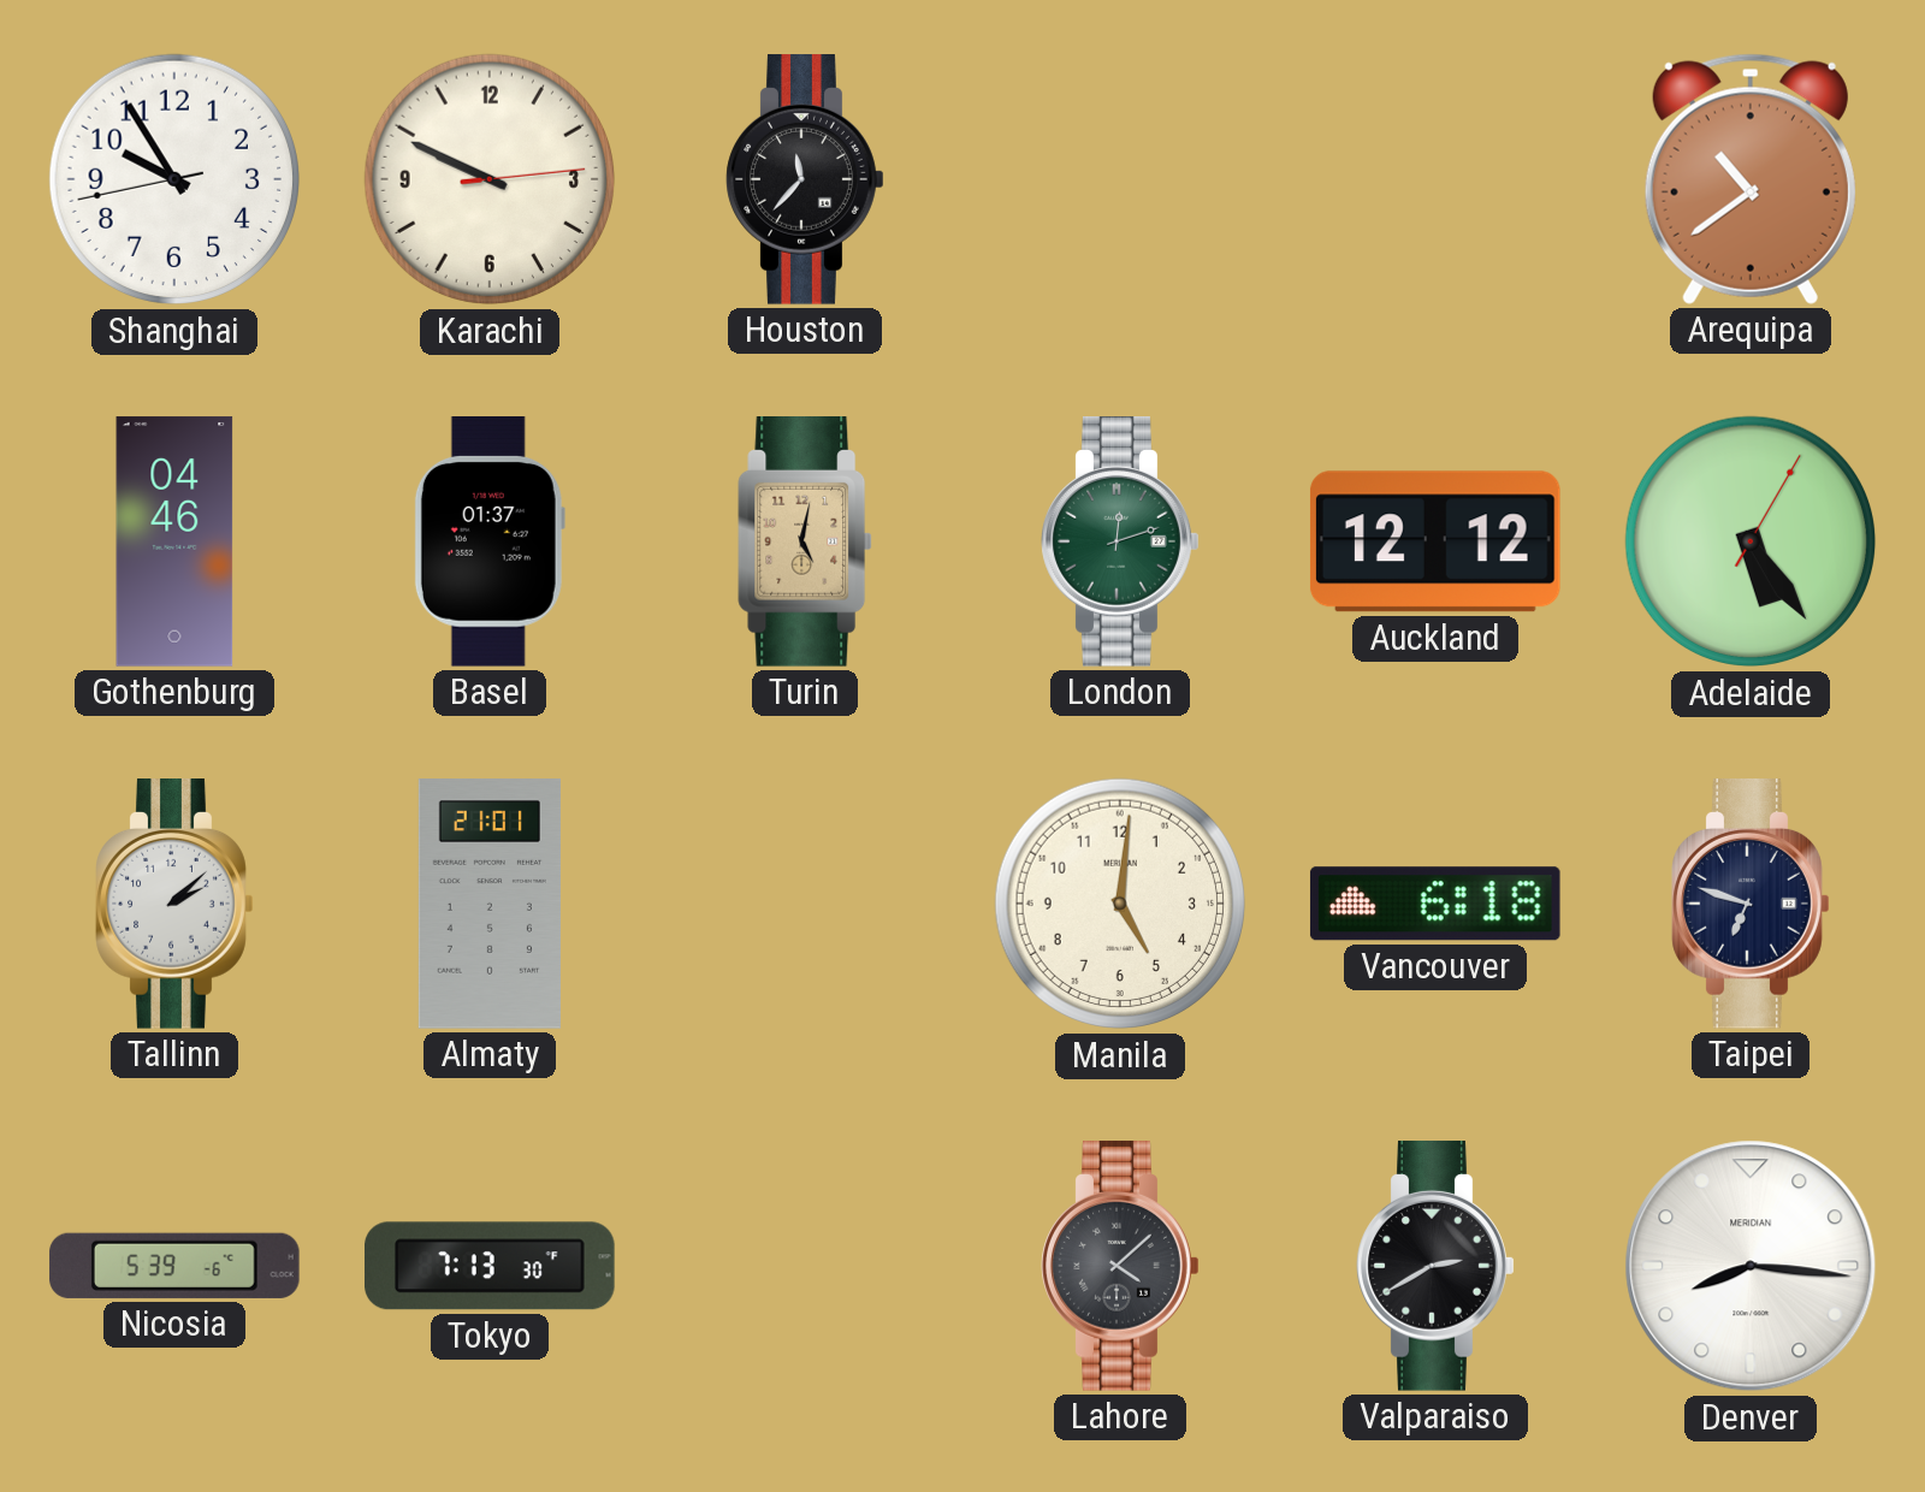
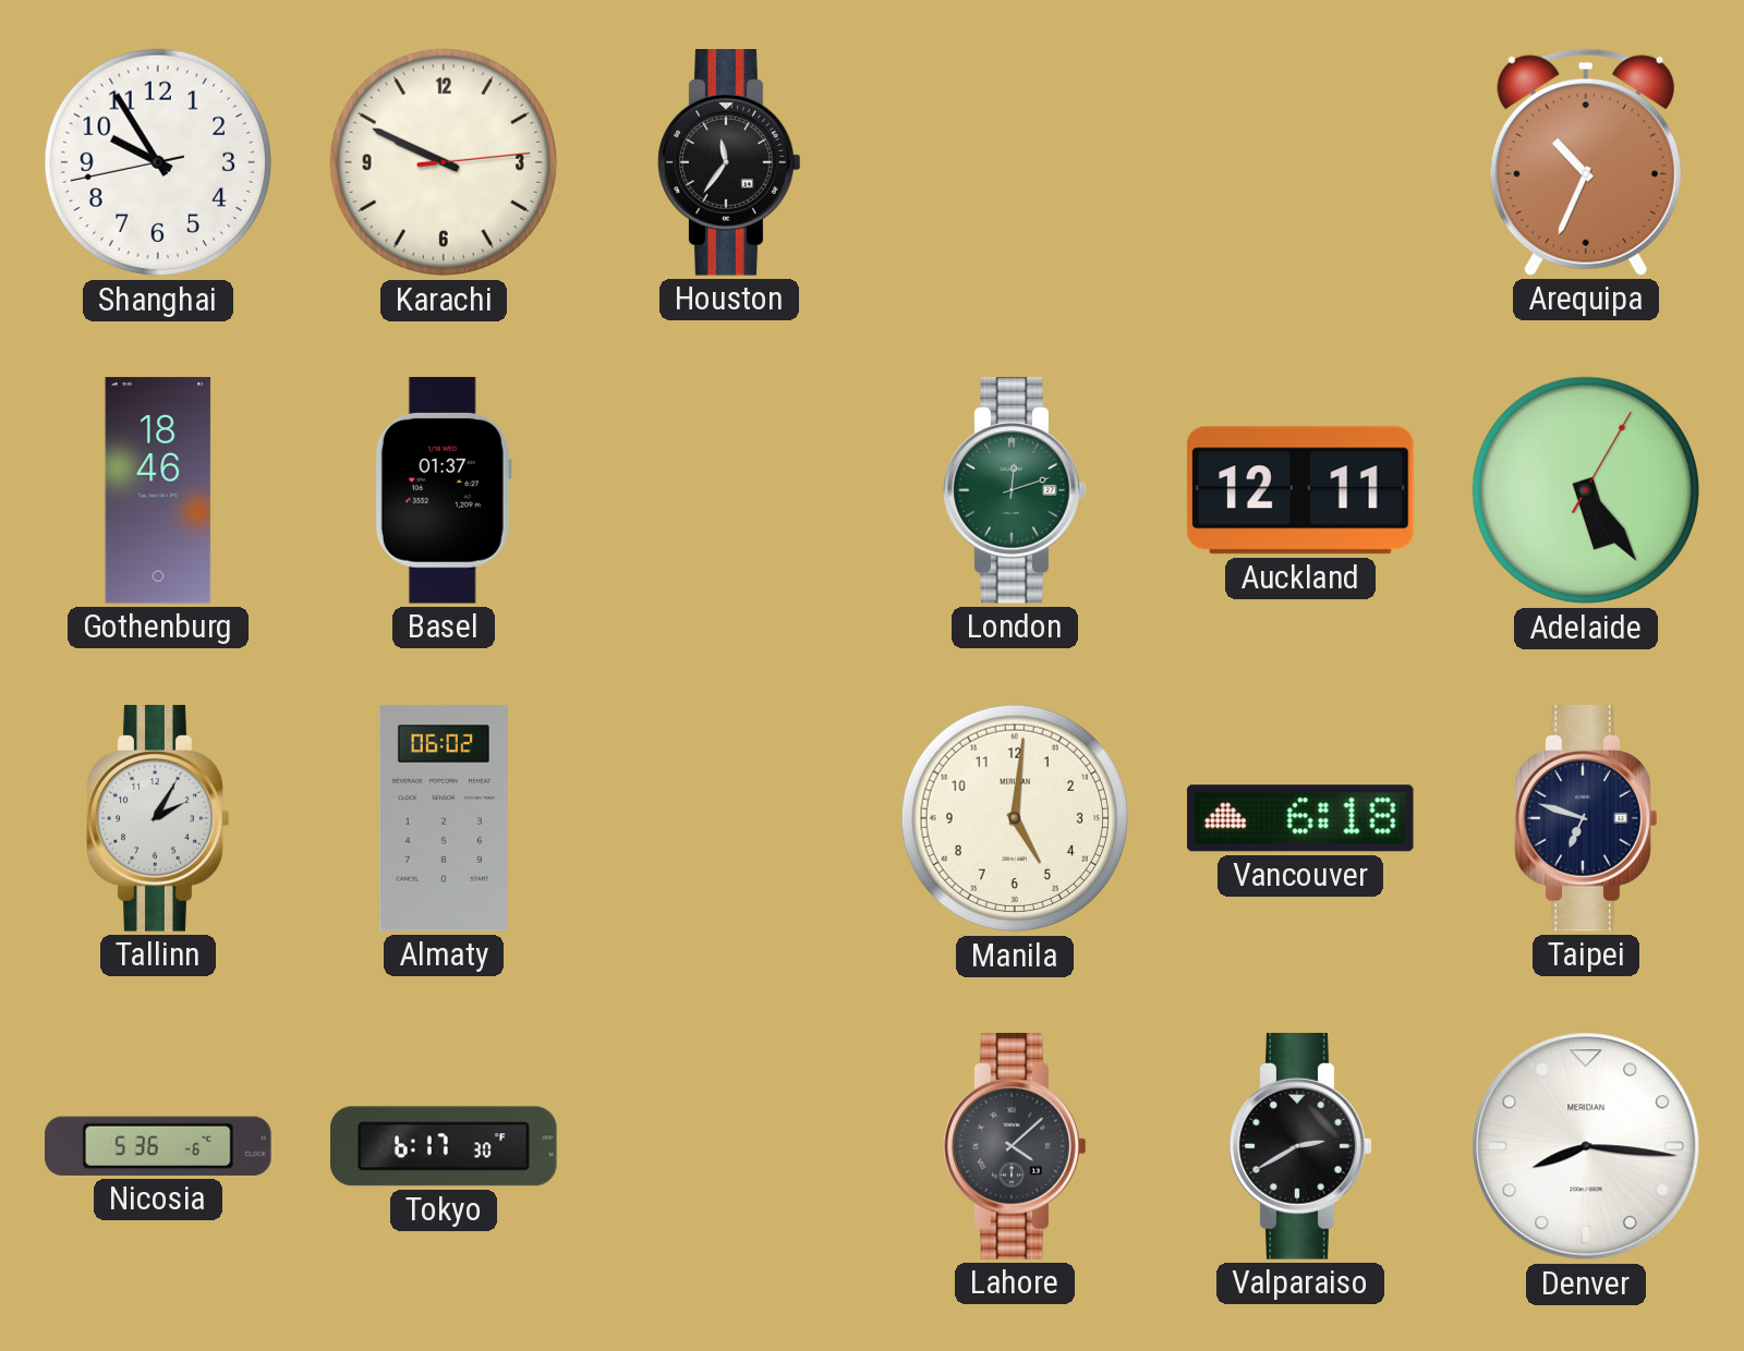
Houston: 11:37 -> 11:36 (729, 163)
Arequipa: 10:39 -> 10:34 (1586, 162)
Gothenburg: 04:46 -> 18:46 (158, 490)
Turin: 5:02 -> none (806, 543)
Auckland: 12:12 -> 12:11 (1300, 490)
Tallinn: 2:08 -> 2:05 (158, 819)
Almaty: 21:01 -> 06:02 (444, 818)
Nicosia: 5:39 -> 5:36 (158, 1146)
Tokyo: 7:13 -> 6:17 (445, 1146)
